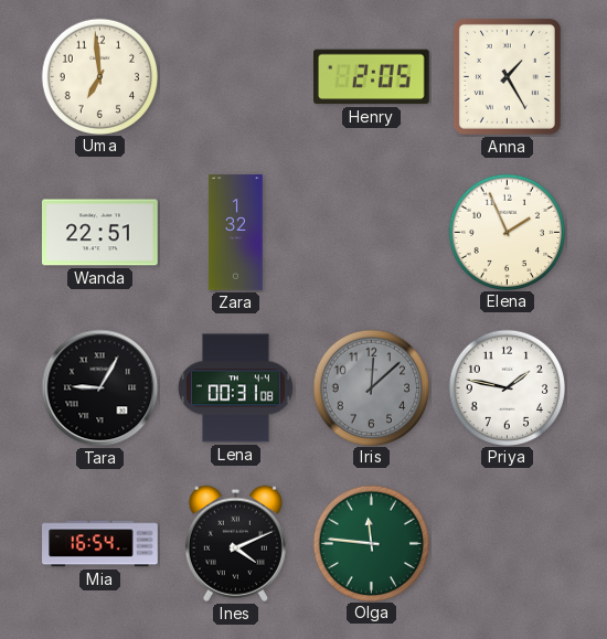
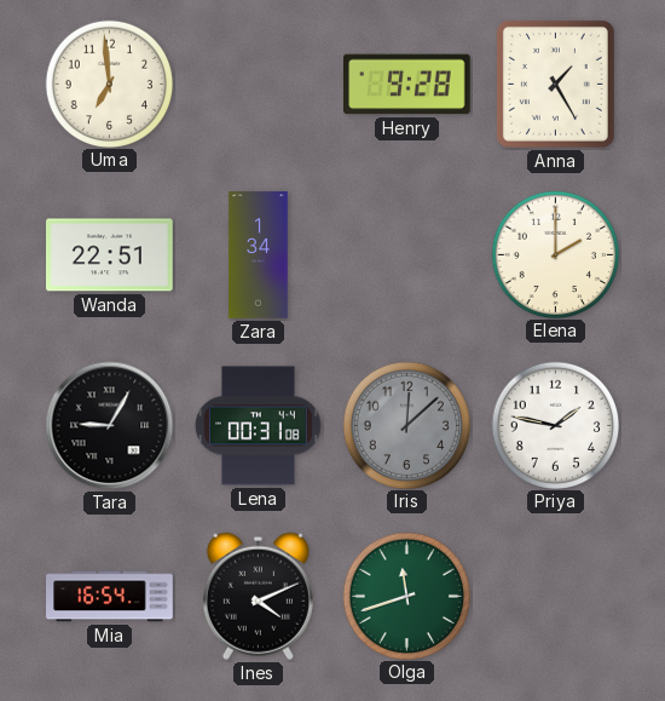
Henry: 2:05 -> 9:28 (407, 85)
Zara: 1:32 -> 1:34 (259, 255)
Elena: 1:56 -> 2:00 (555, 254)
Olga: 11:46 -> 11:42 (406, 596)
